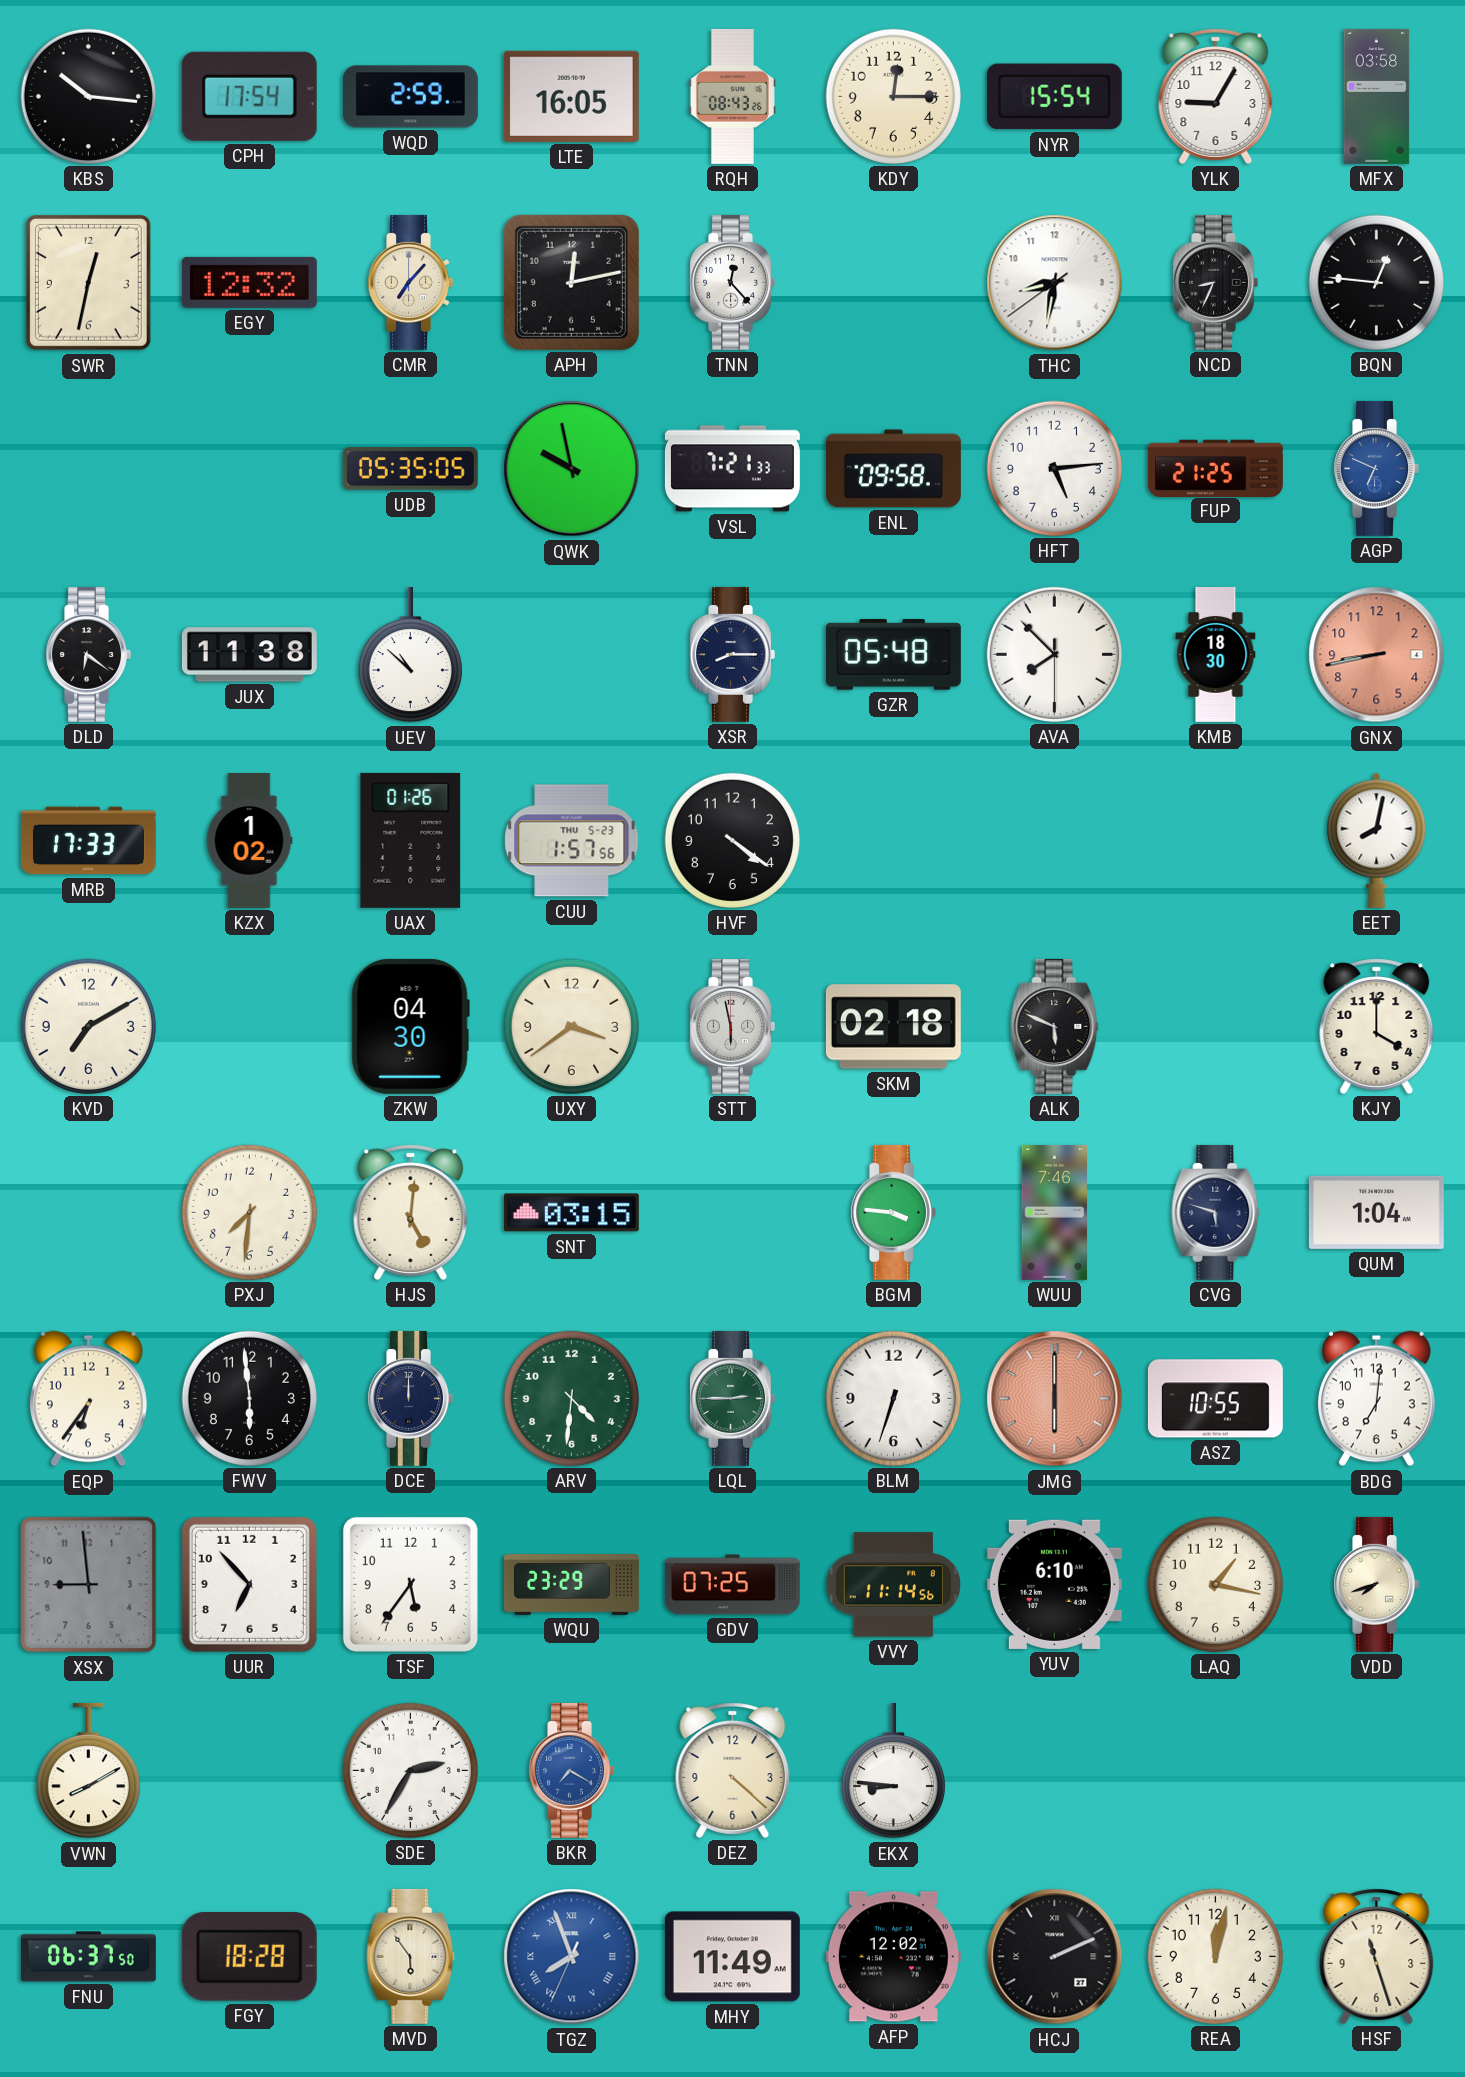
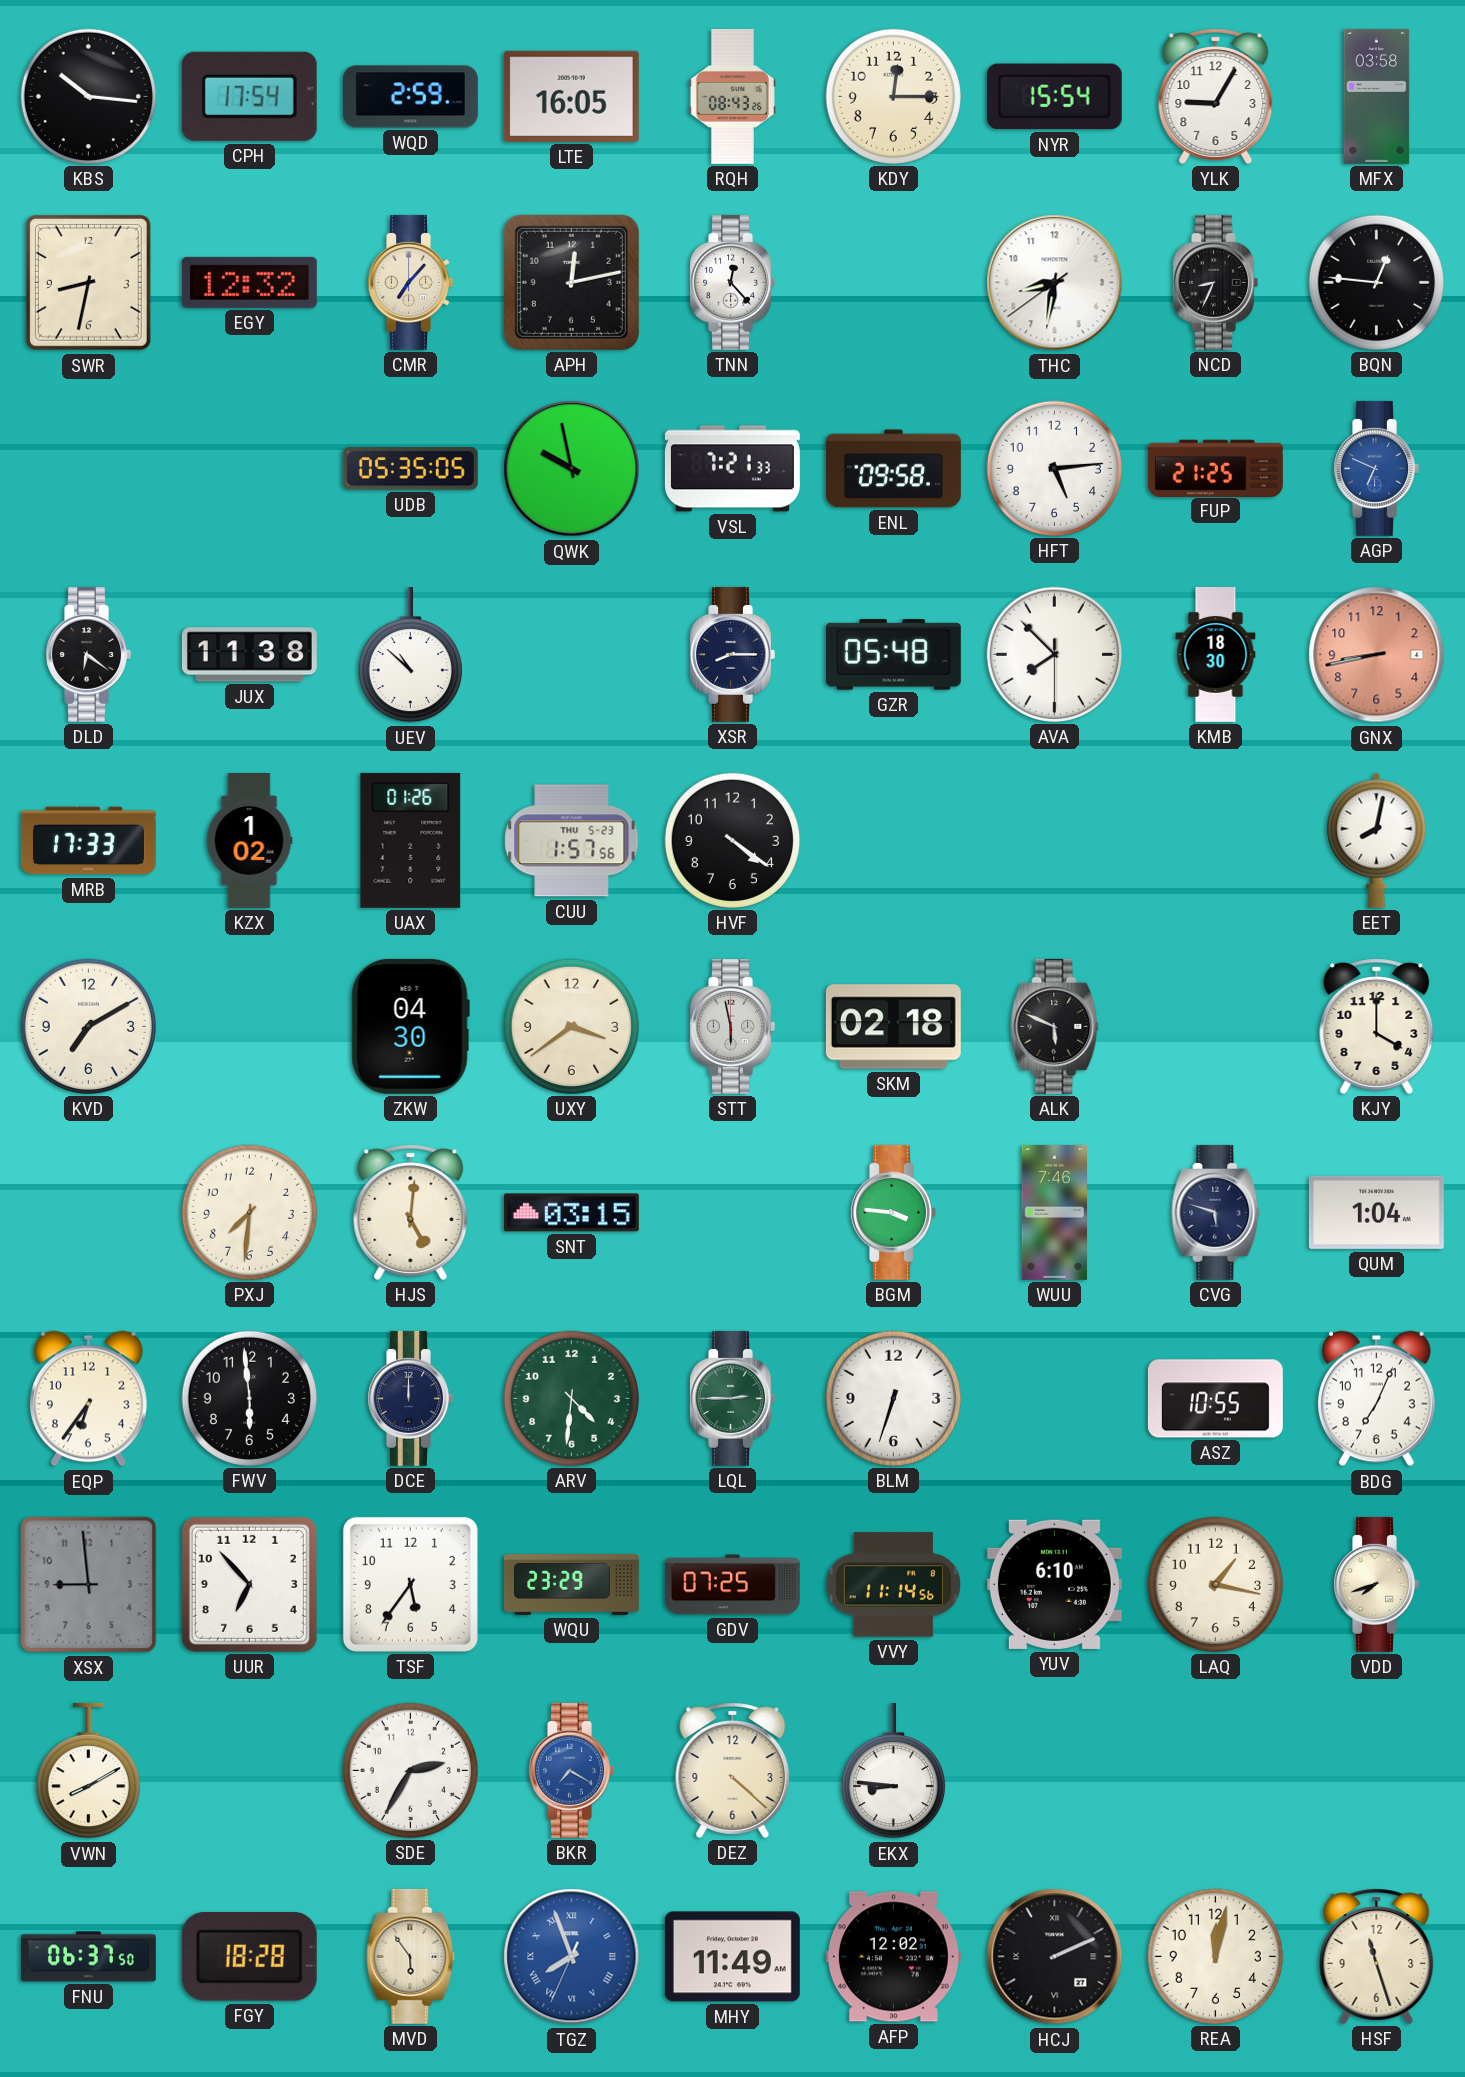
SWR: 12:32 -> 8:32 (88, 282)
JMG: 6:00 -> none (1055, 1399)
BDG: 7:01 -> 7:04 (1376, 1399)
